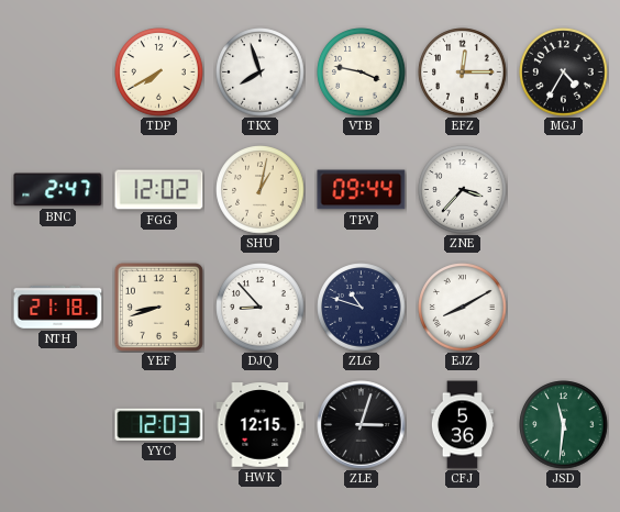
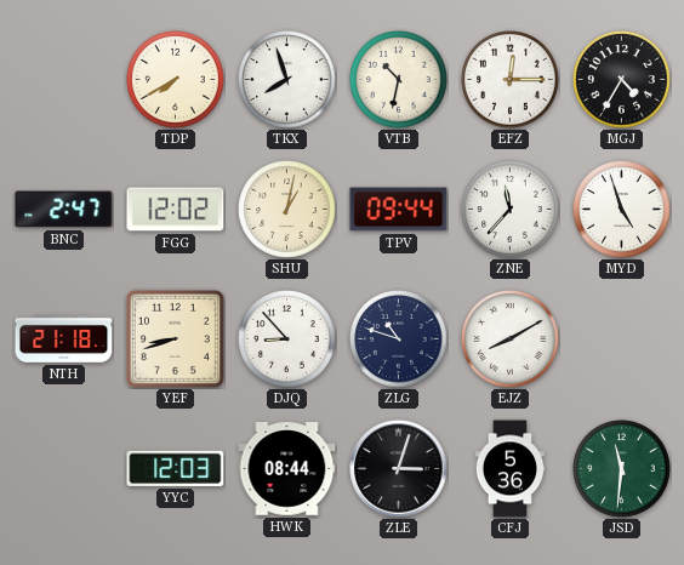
VTB: 3:47 -> 10:32 (399, 80)
ZNE: 3:37 -> 11:37 (511, 210)
MYD: none -> 4:57 (622, 210)
HWK: 12:15 -> 08:44 (287, 469)
